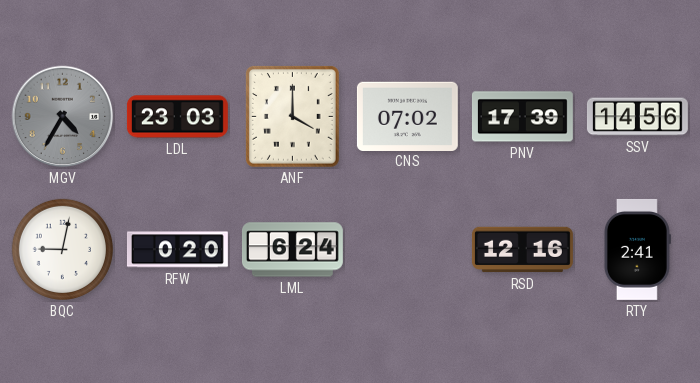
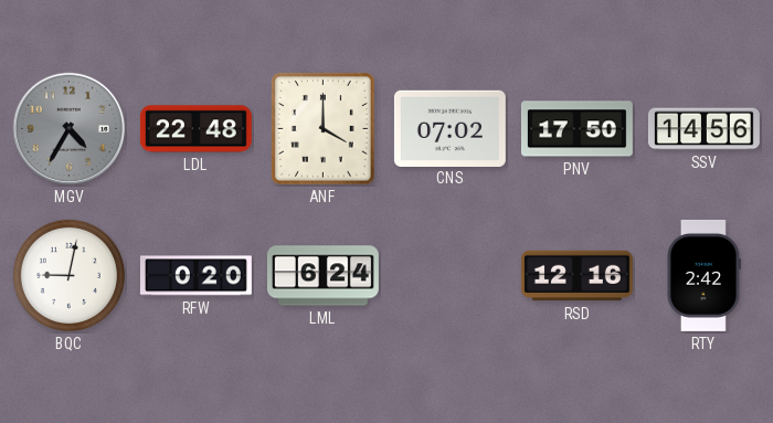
LDL: 23:03 -> 22:48 (195, 129)
PNV: 17:39 -> 17:50 (576, 129)
RTY: 2:41 -> 2:42 (703, 275)
